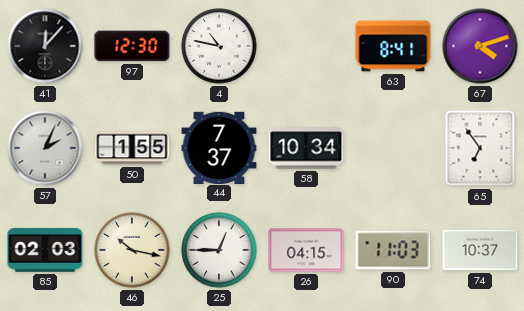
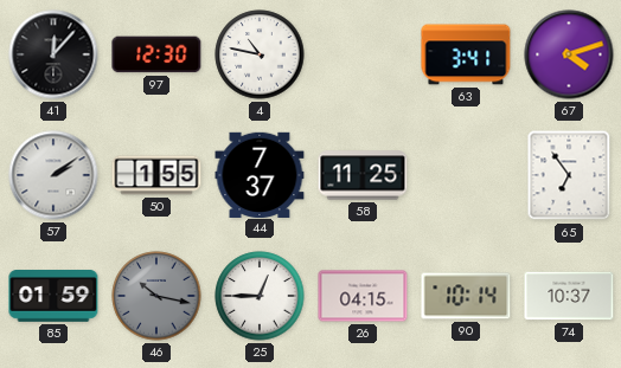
63: 8:41 -> 3:41 (466, 54)
57: 2:04 -> 2:09 (53, 175)
58: 10:34 -> 11:25 (363, 175)
85: 02:03 -> 01:59 (53, 297)
46 dial: cream -> grey (156, 296)
90: 11:03 -> 10:14 (466, 296)
